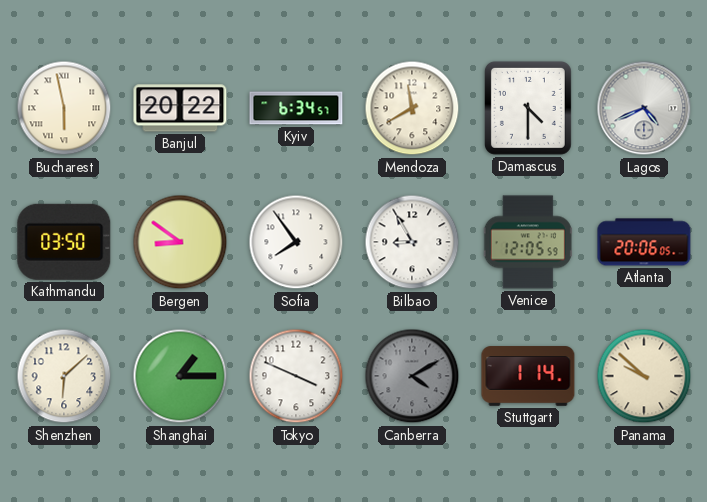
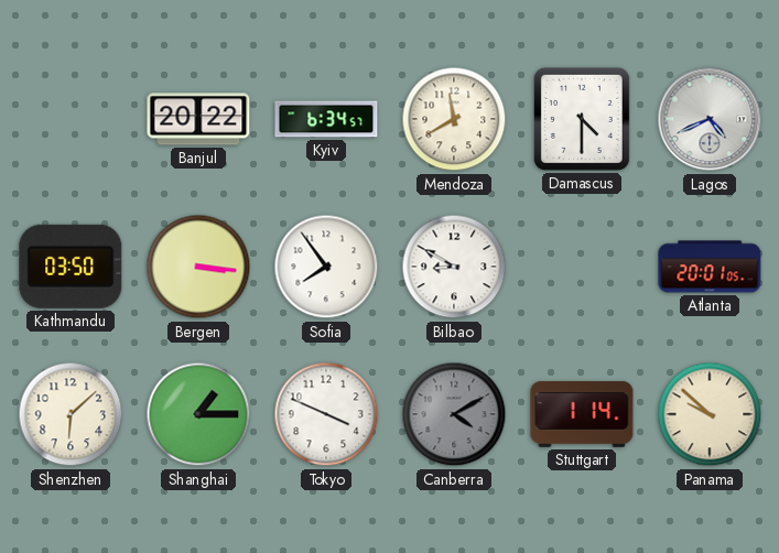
Bucharest: 5:58 -> none (64, 108)
Bergen: 8:51 -> 3:16 (198, 267)
Bilbao: 8:55 -> 8:50 (454, 267)
Venice: 12:05 -> none (528, 242)
Atlanta: 20:06 -> 20:01 (710, 267)
